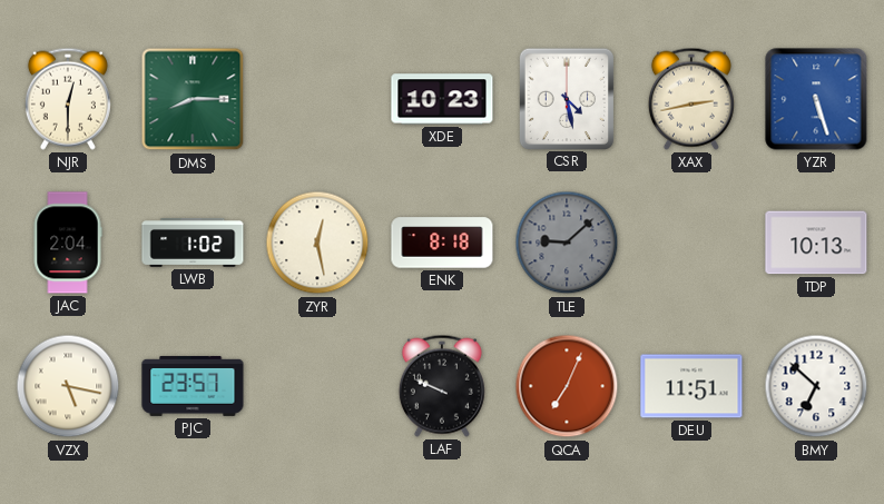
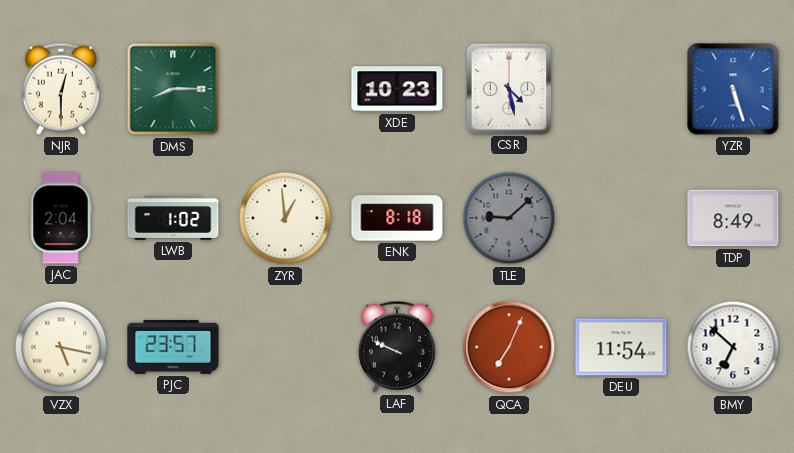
XAX: 2:43 -> none (691, 99)
ZYR: 12:28 -> 12:59 (285, 218)
TDP: 10:13 -> 8:49 (733, 218)
DEU: 11:51 -> 11:54 (621, 347)
